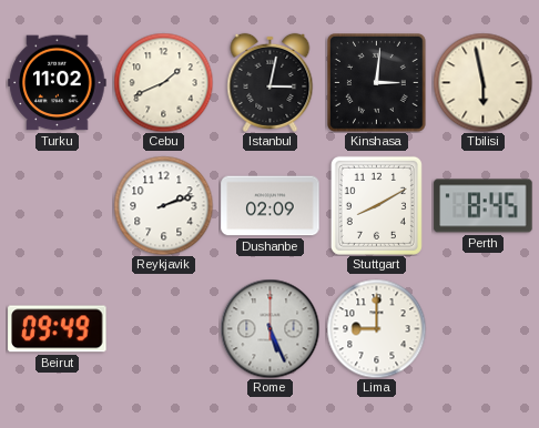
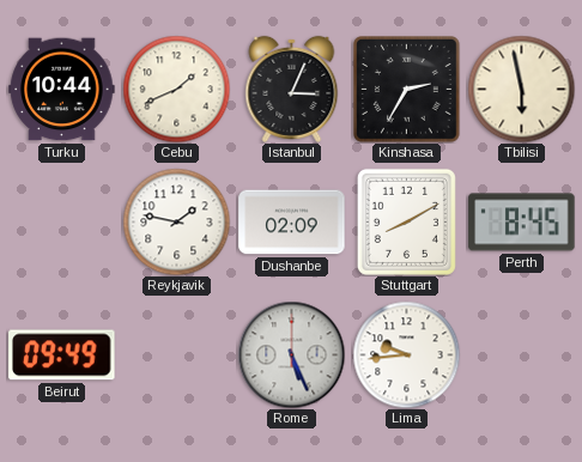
Turku: 11:02 -> 10:44 (62, 90)
Istanbul: 3:02 -> 3:04 (292, 89)
Kinshasa: 3:01 -> 2:35 (407, 90)
Reykjavik: 2:12 -> 1:47 (176, 221)
Lima: 9:00 -> 9:44 (406, 354)
